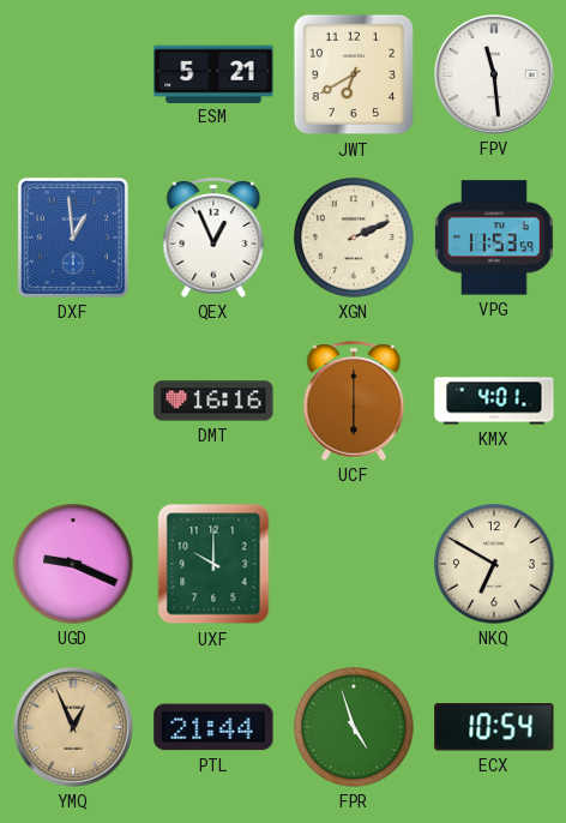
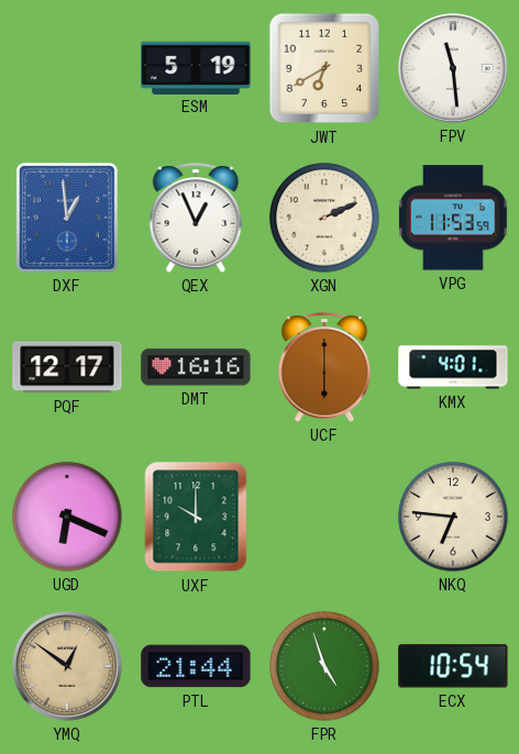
ESM: 5:21 -> 5:19 (196, 67)
PQF: none -> 12:17 (67, 367)
UGD: 9:19 -> 6:19 (67, 517)
NKQ: 6:50 -> 6:46 (453, 517)
YMQ: 12:56 -> 12:51 (68, 667)
